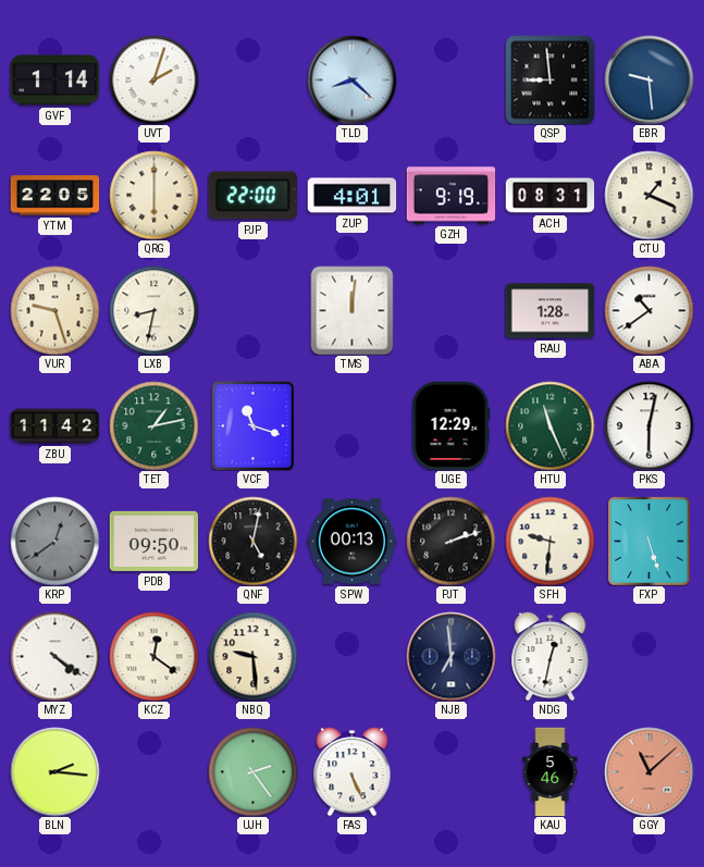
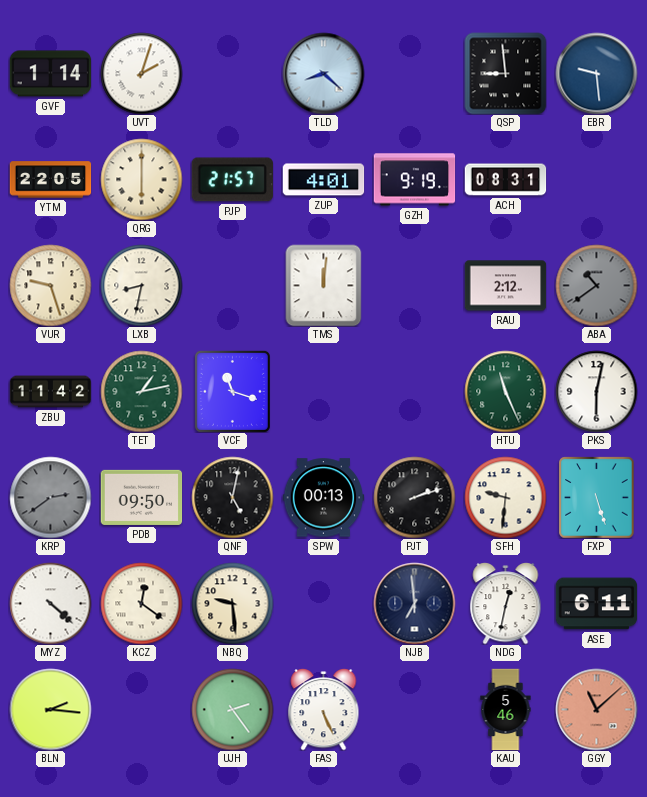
PJP: 22:00 -> 21:57 (232, 180)
CTU: 1:19 -> none (649, 195)
RAU: 1:28 -> 2:12 (505, 286)
ABA dial: white -> grey (596, 285)
UGE: 12:29 -> none (452, 425)
KRP: 12:39 -> 2:39 (50, 497)
MYZ: 4:21 -> 4:22 (50, 603)
ASE: none -> 6:11 (596, 604)
